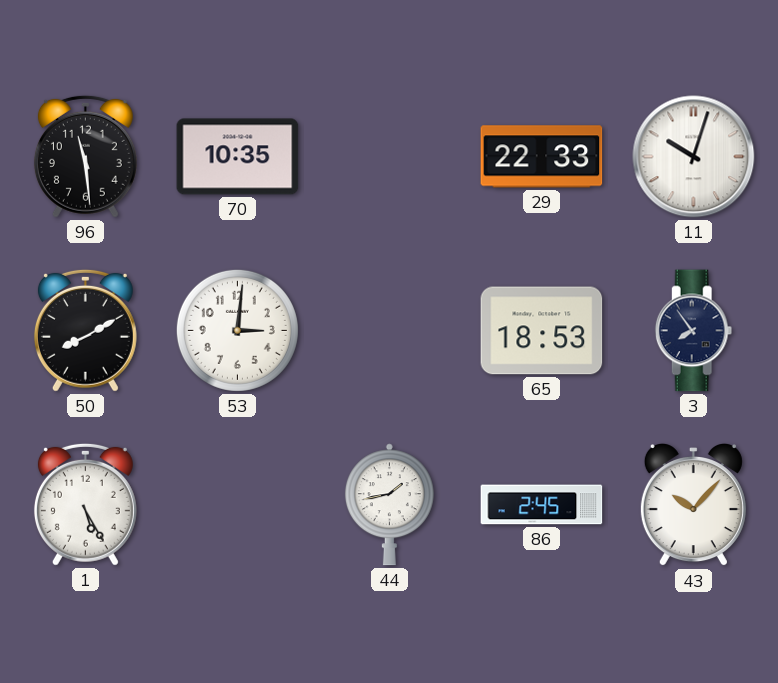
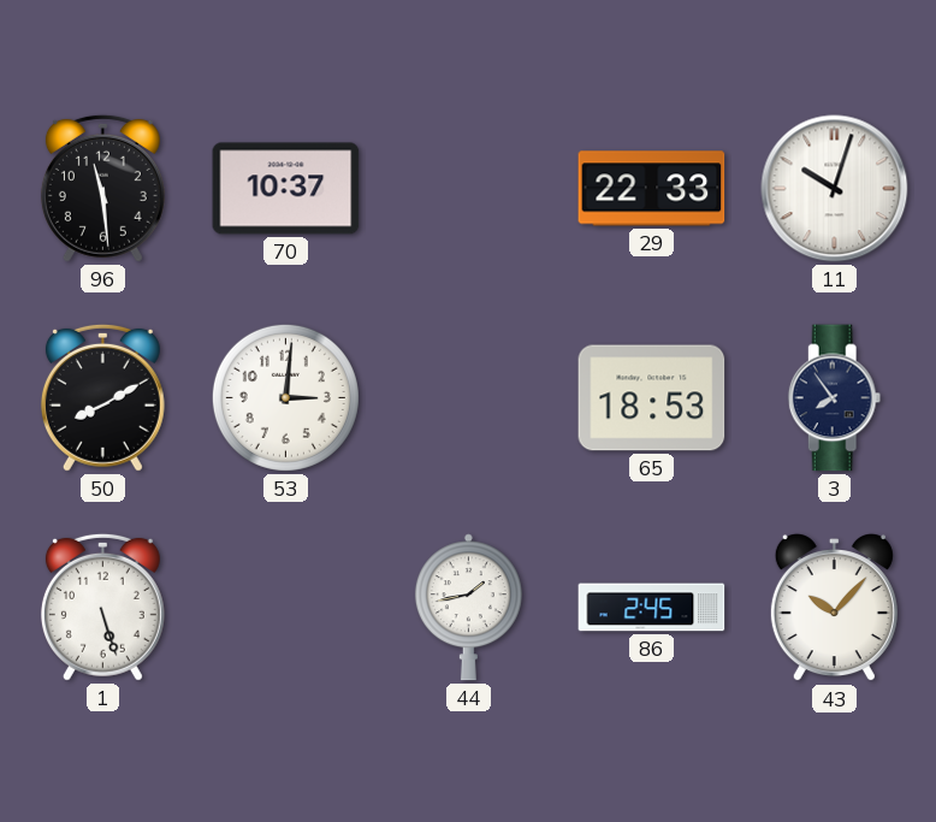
70: 10:35 -> 10:37 (286, 189)
1: 5:25 -> 5:27 (102, 607)
